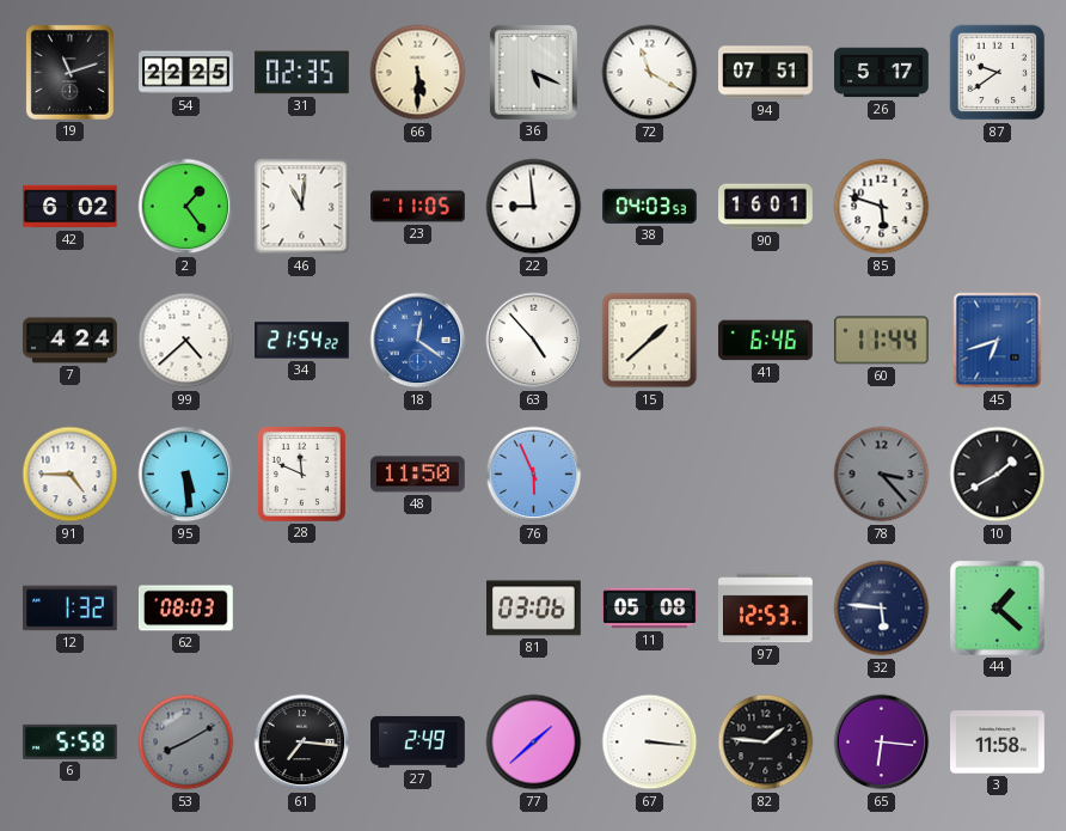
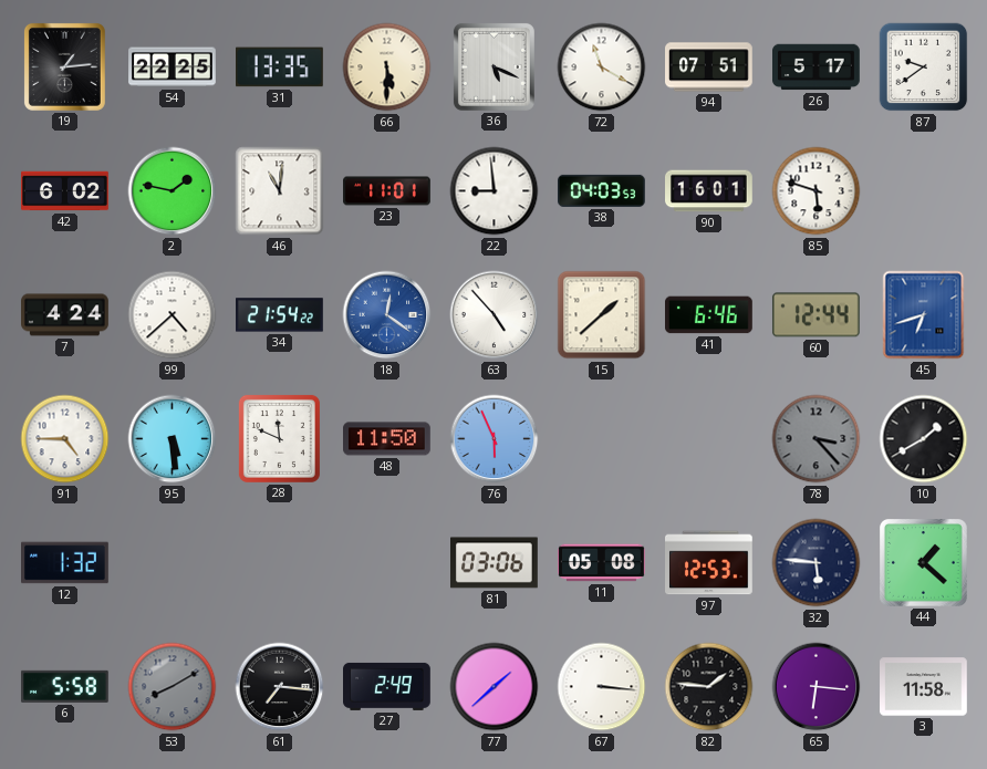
19: 11:12 -> 1:14 (64, 66)
31: 02:35 -> 13:35 (280, 67)
2: 1:24 -> 1:47 (173, 191)
23: 11:05 -> 11:01 (387, 191)
60: 11:44 -> 12:44 (815, 315)
62: 08:03 -> none (185, 609)
